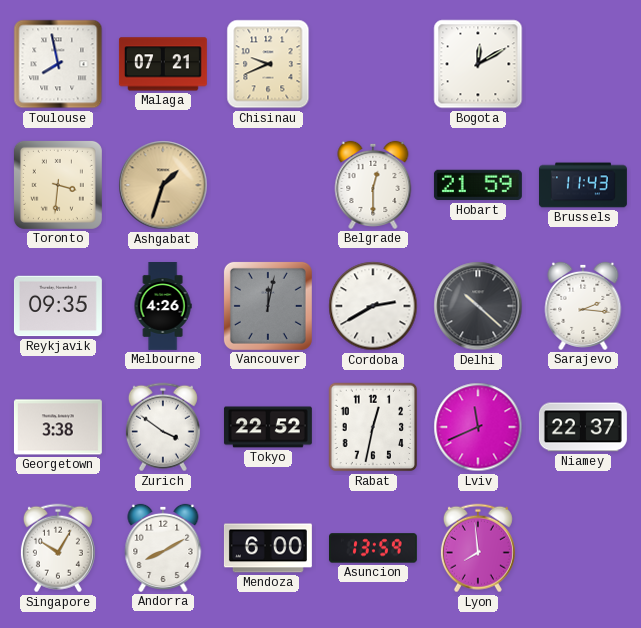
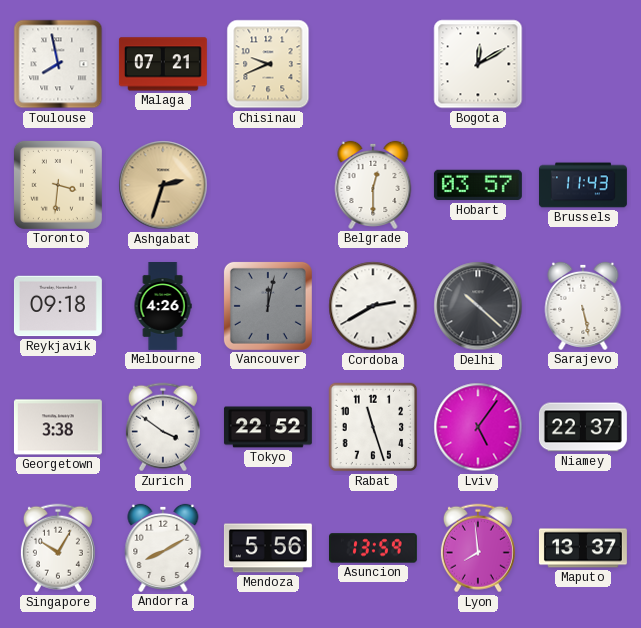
Ashgabat: 1:33 -> 2:33 (163, 185)
Hobart: 21:59 -> 03:57 (478, 185)
Reykjavik: 09:35 -> 09:18 (58, 306)
Sarajevo: 2:16 -> 5:28 (583, 306)
Rabat: 12:32 -> 11:27 (373, 427)
Lviv: 11:41 -> 5:06 (478, 427)
Mendoza: 6:00 -> 5:56 (268, 548)
Maputo: none -> 13:37 (583, 548)
